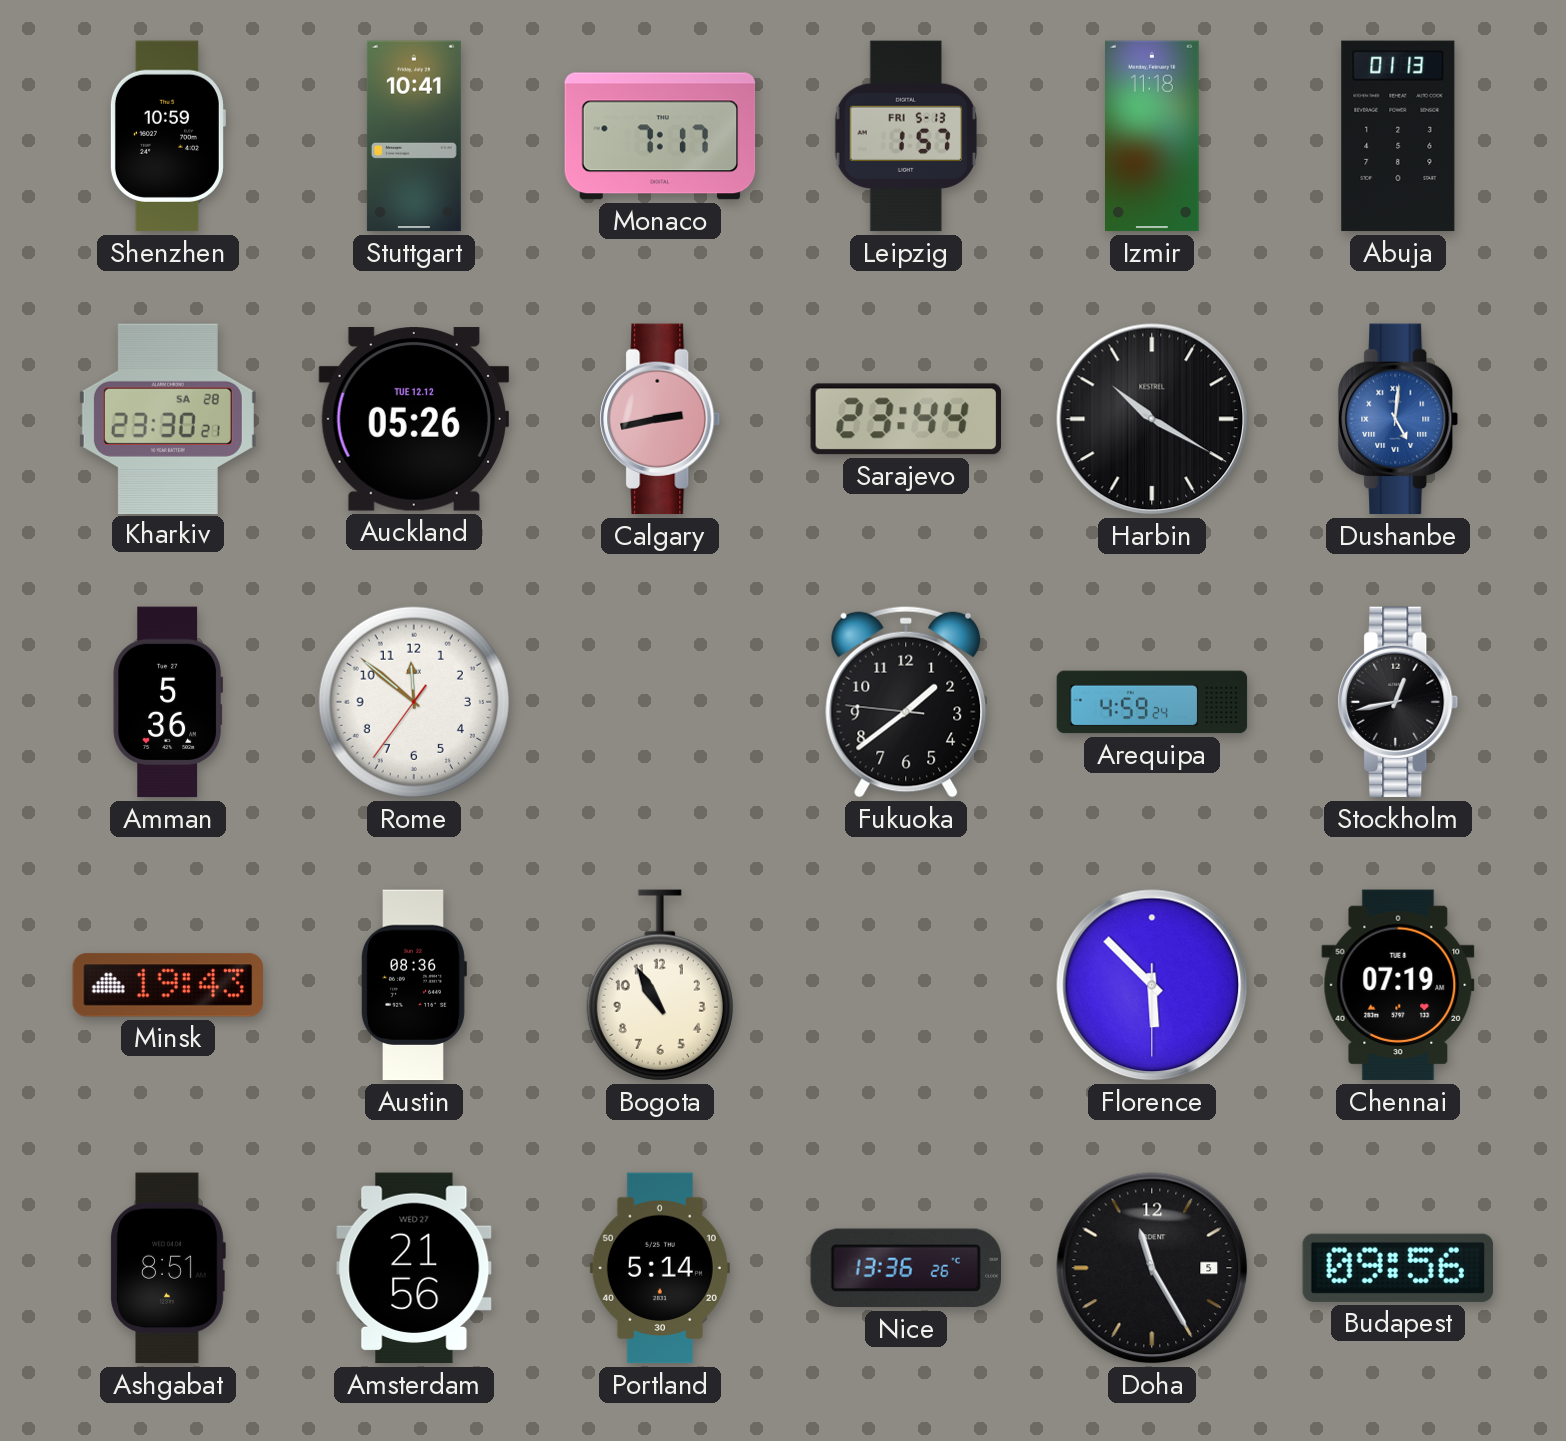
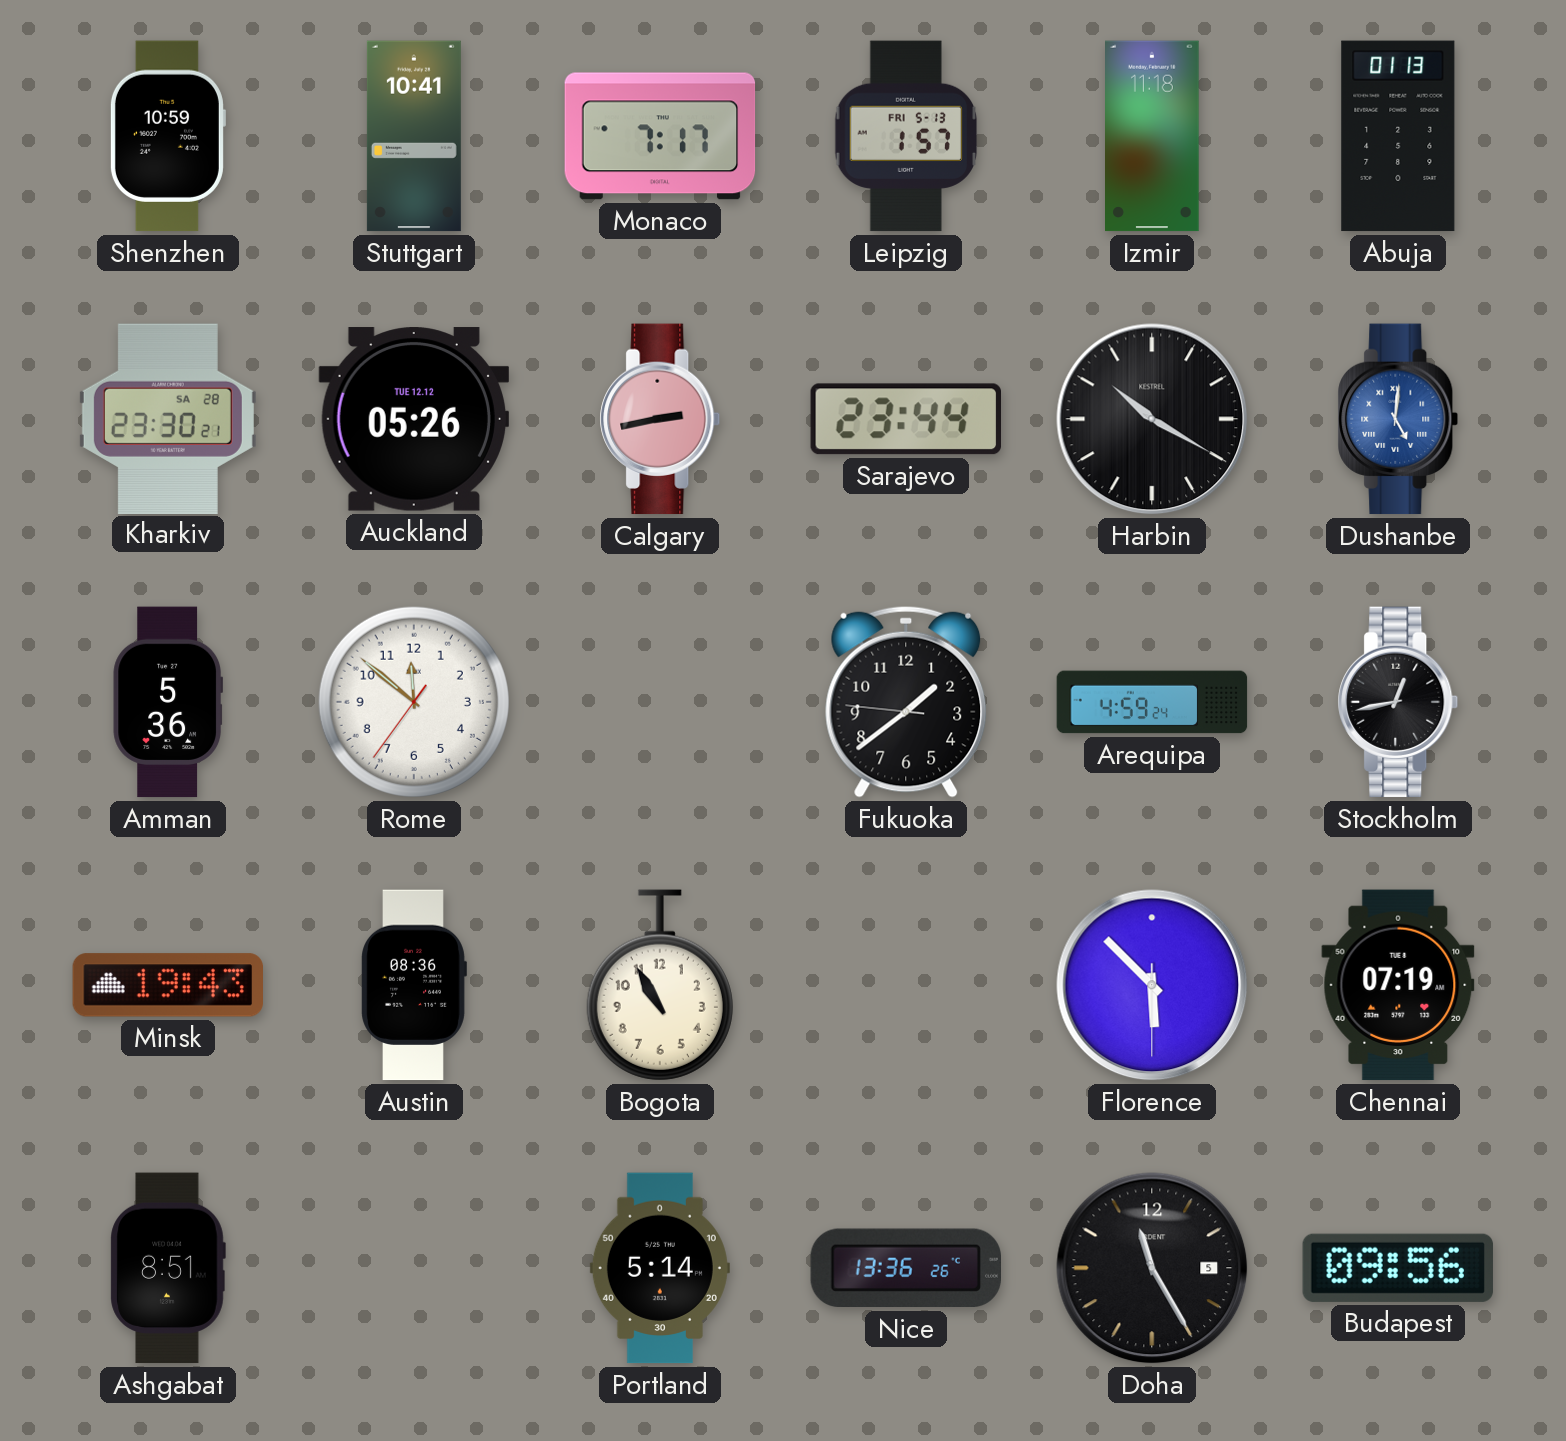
Amsterdam: 21:56 -> none (414, 1268)
